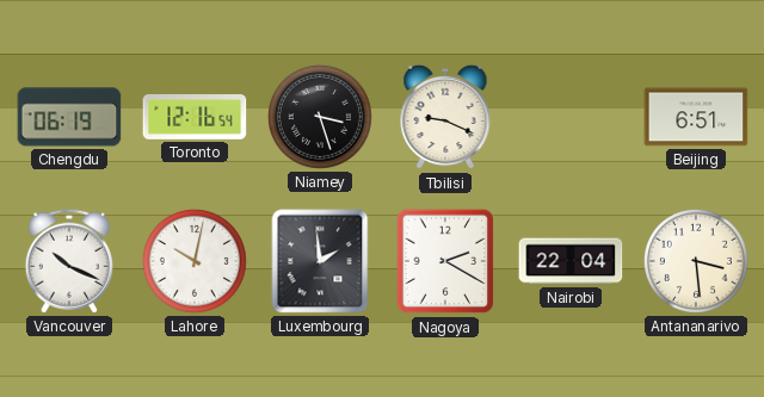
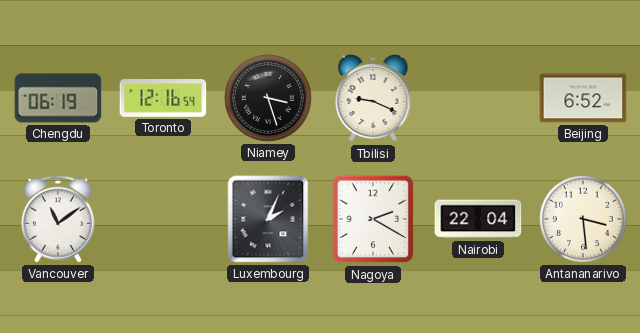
Beijing: 6:51 -> 6:52 (583, 98)
Vancouver: 10:19 -> 11:09 (58, 219)
Lahore: 10:02 -> none (195, 261)
Luxembourg: 1:59 -> 2:04 (268, 219)
